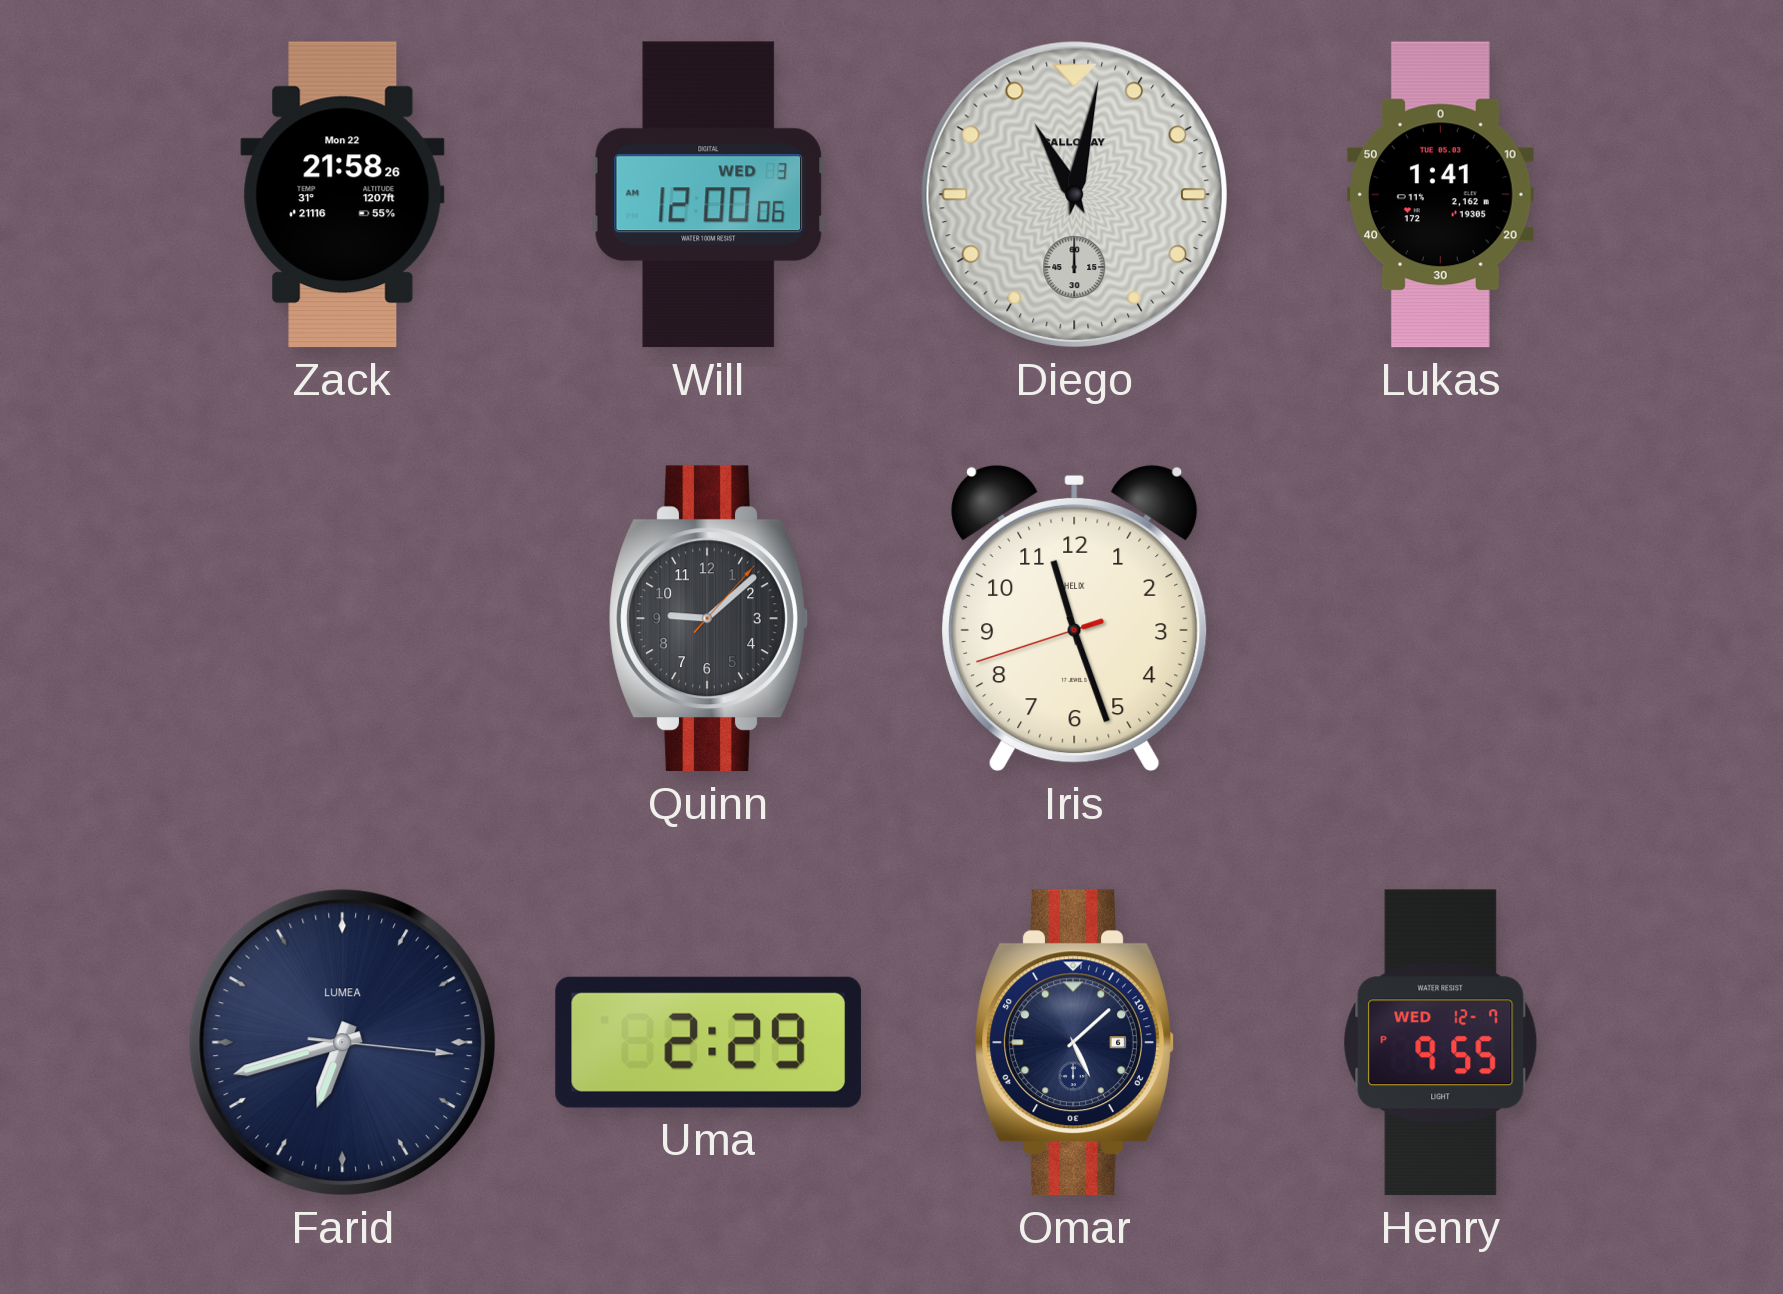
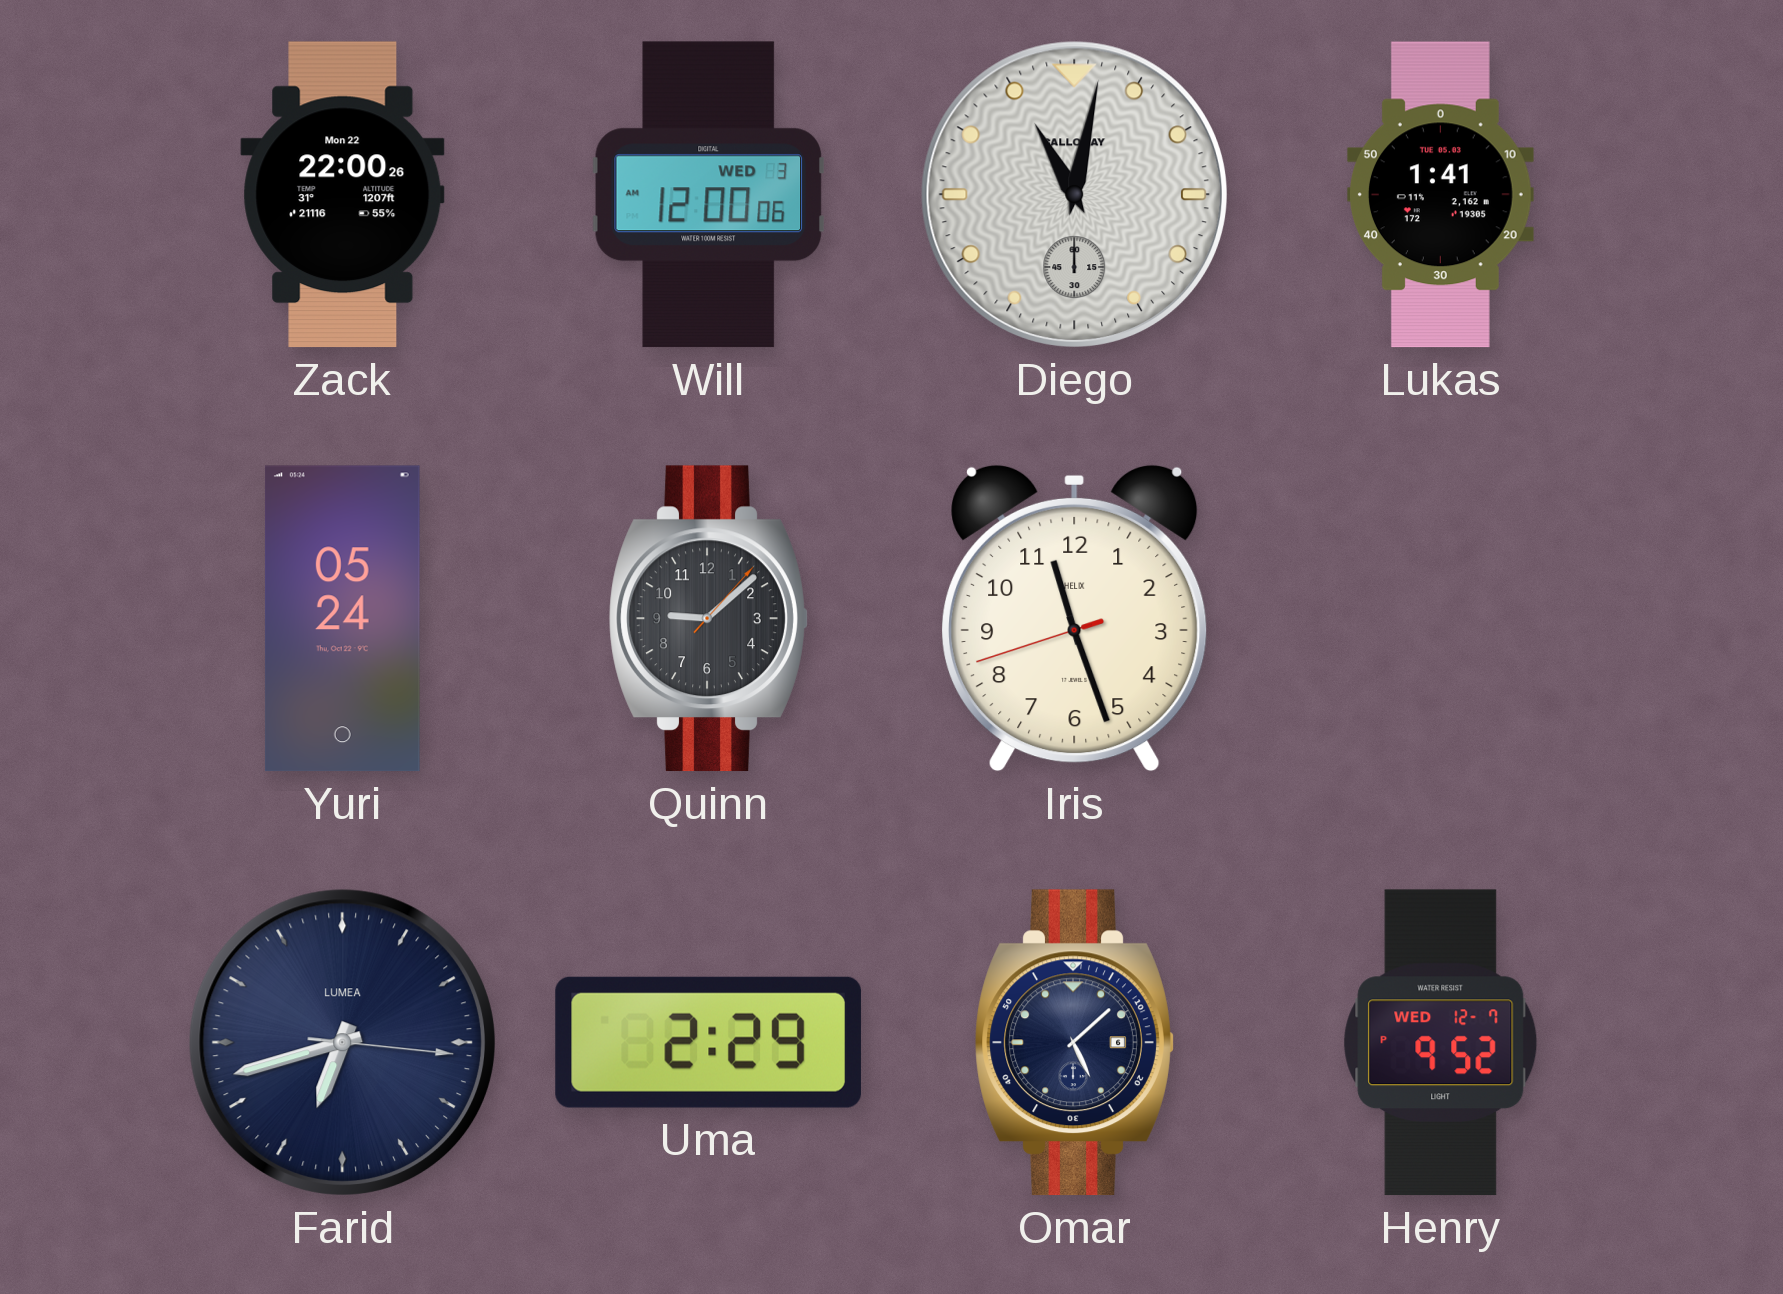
Zack: 21:58 -> 22:00 (343, 195)
Yuri: none -> 05:24 (342, 619)
Henry: 9:55 -> 9:52 (1441, 1043)
